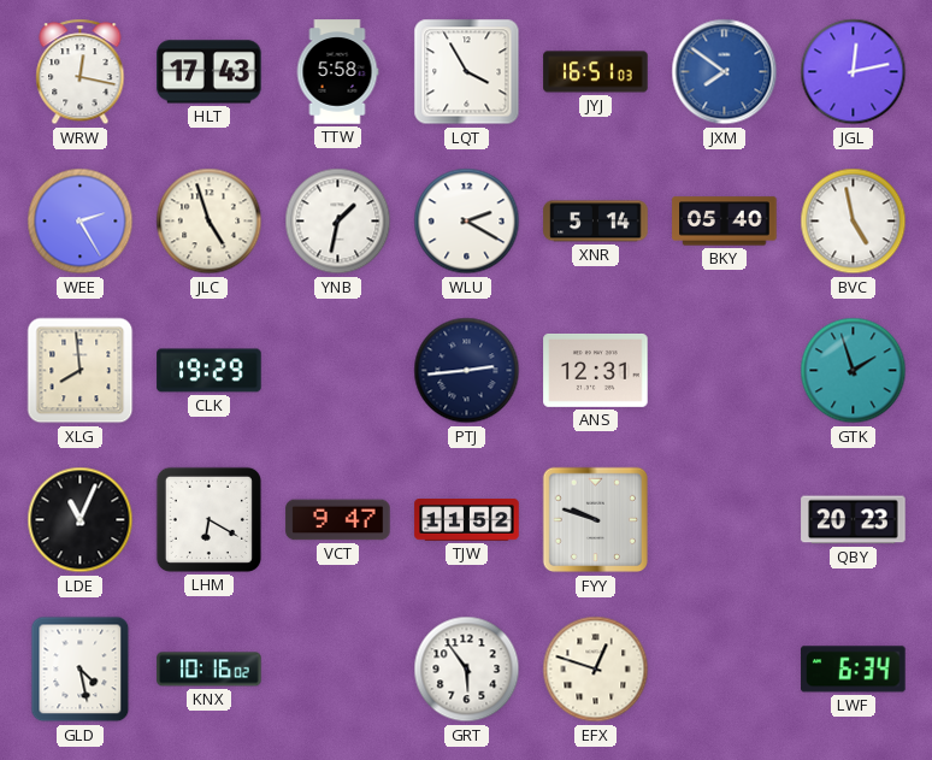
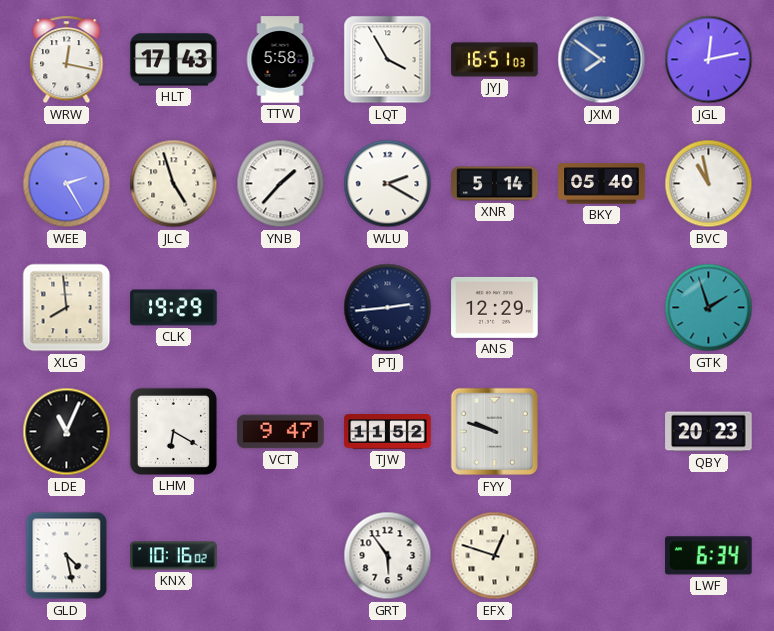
YNB: 1:32 -> 1:37 (281, 184)
BVC: 4:58 -> 10:58 (709, 184)
ANS: 12:31 -> 12:29 (495, 307)
